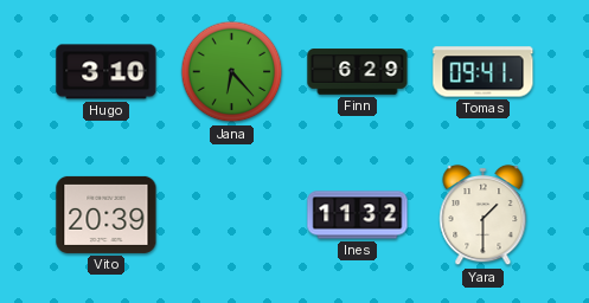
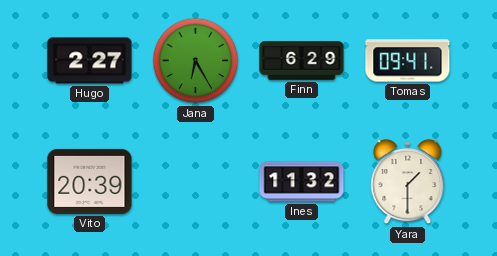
Hugo: 3:10 -> 2:27 (90, 61)
Jana: 6:23 -> 6:25 (196, 61)
